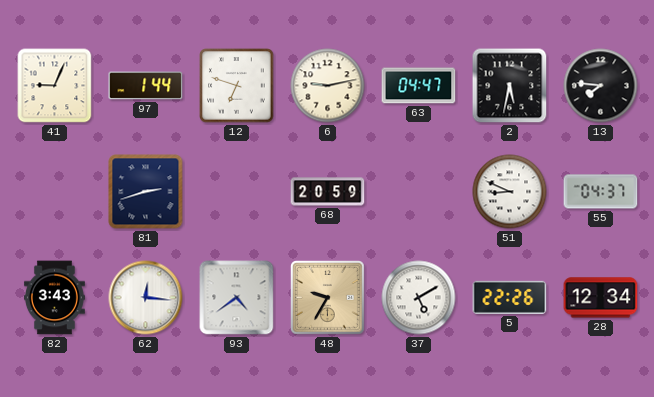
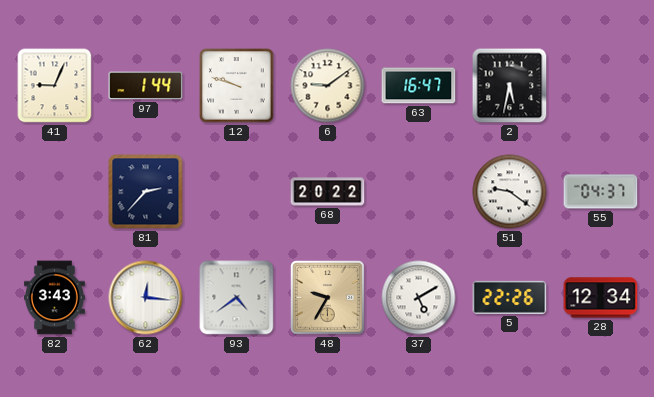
12: 6:48 -> 9:48 (237, 86)
6: 9:13 -> 9:09 (328, 86)
63: 04:47 -> 16:47 (419, 86)
13: 7:46 -> none (601, 86)
81: 2:42 -> 2:37 (146, 192)
68: 20:59 -> 20:22 (328, 192)
51: 8:49 -> 9:21 (510, 192)
